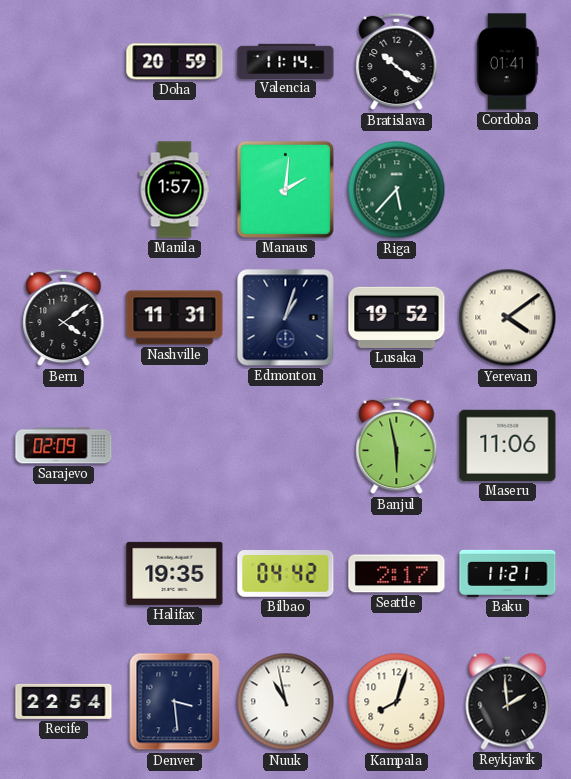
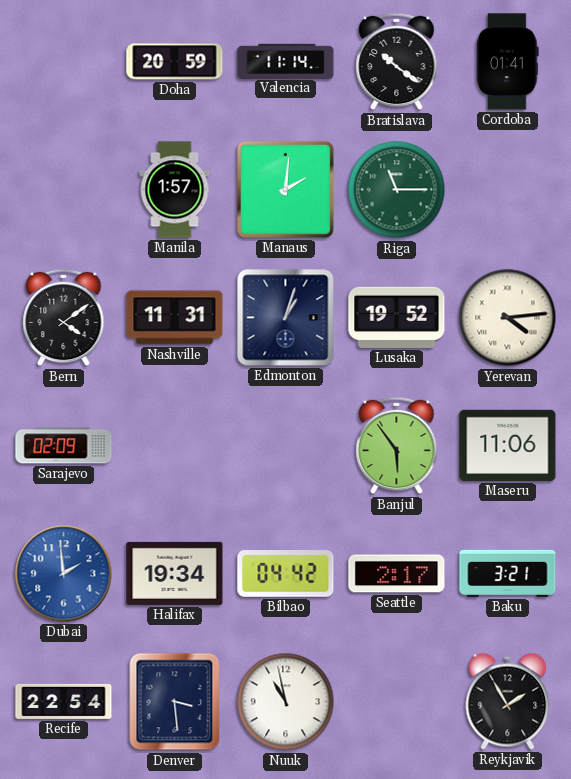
Riga: 5:37 -> 11:15 (397, 190)
Yerevan: 4:09 -> 4:14 (508, 318)
Banjul: 5:58 -> 5:54 (397, 446)
Dubai: none -> 1:59 (64, 574)
Halifax: 19:35 -> 19:34 (175, 573)
Baku: 11:21 -> 3:21 (508, 573)
Kampala: 8:03 -> none (397, 702)
Reykjavik: 1:59 -> 1:55 (508, 701)
